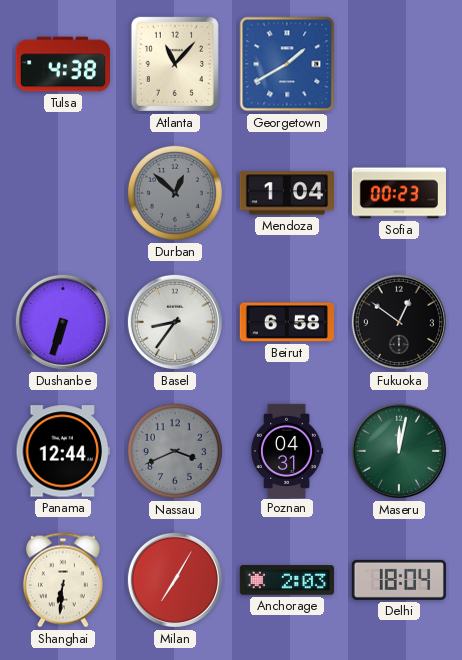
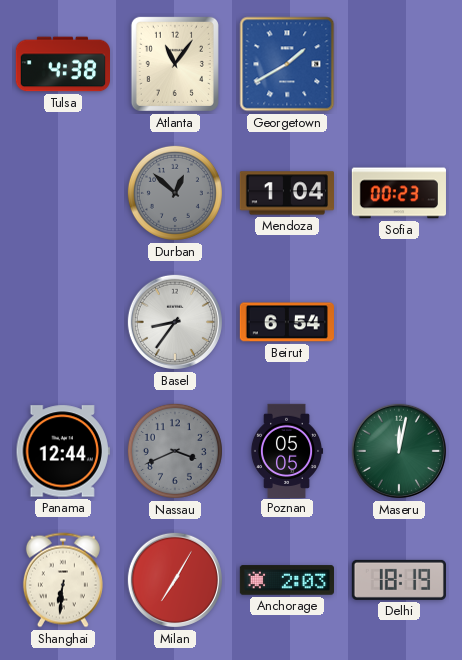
Atlanta: 11:07 -> 11:06 (175, 64)
Dushanbe: 6:33 -> none (63, 322)
Beirut: 6:58 -> 6:54 (286, 322)
Fukuoka: 12:51 -> none (399, 322)
Poznan: 04:31 -> 05:05 (287, 450)
Delhi: 18:04 -> 18:19 (399, 580)
